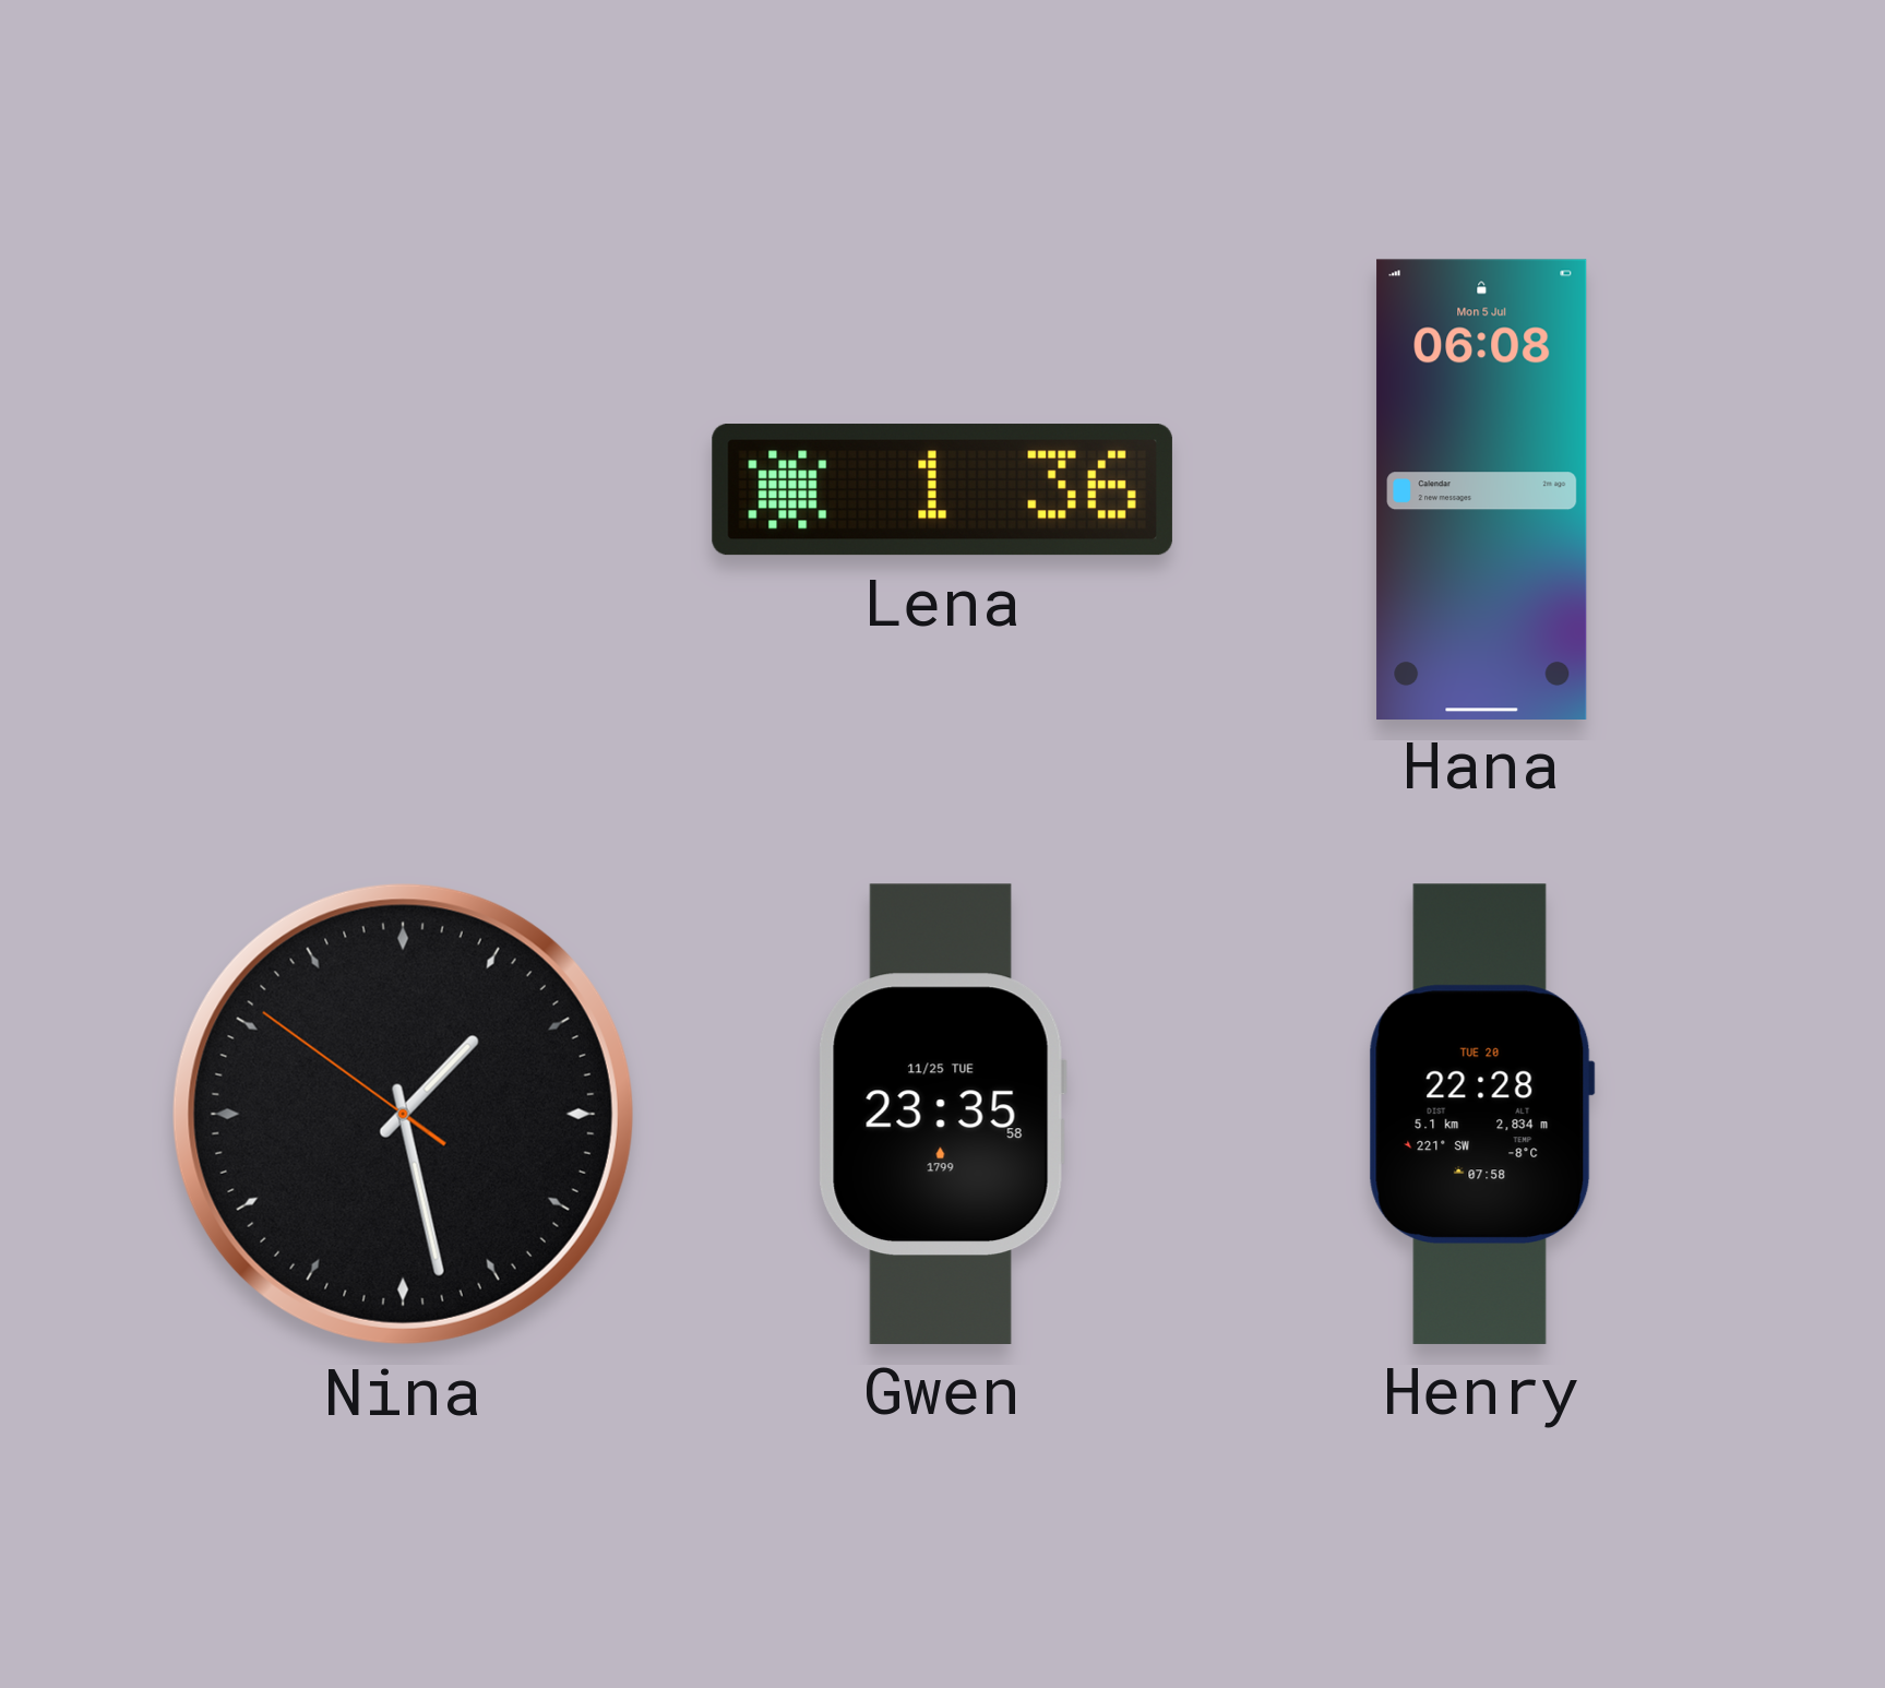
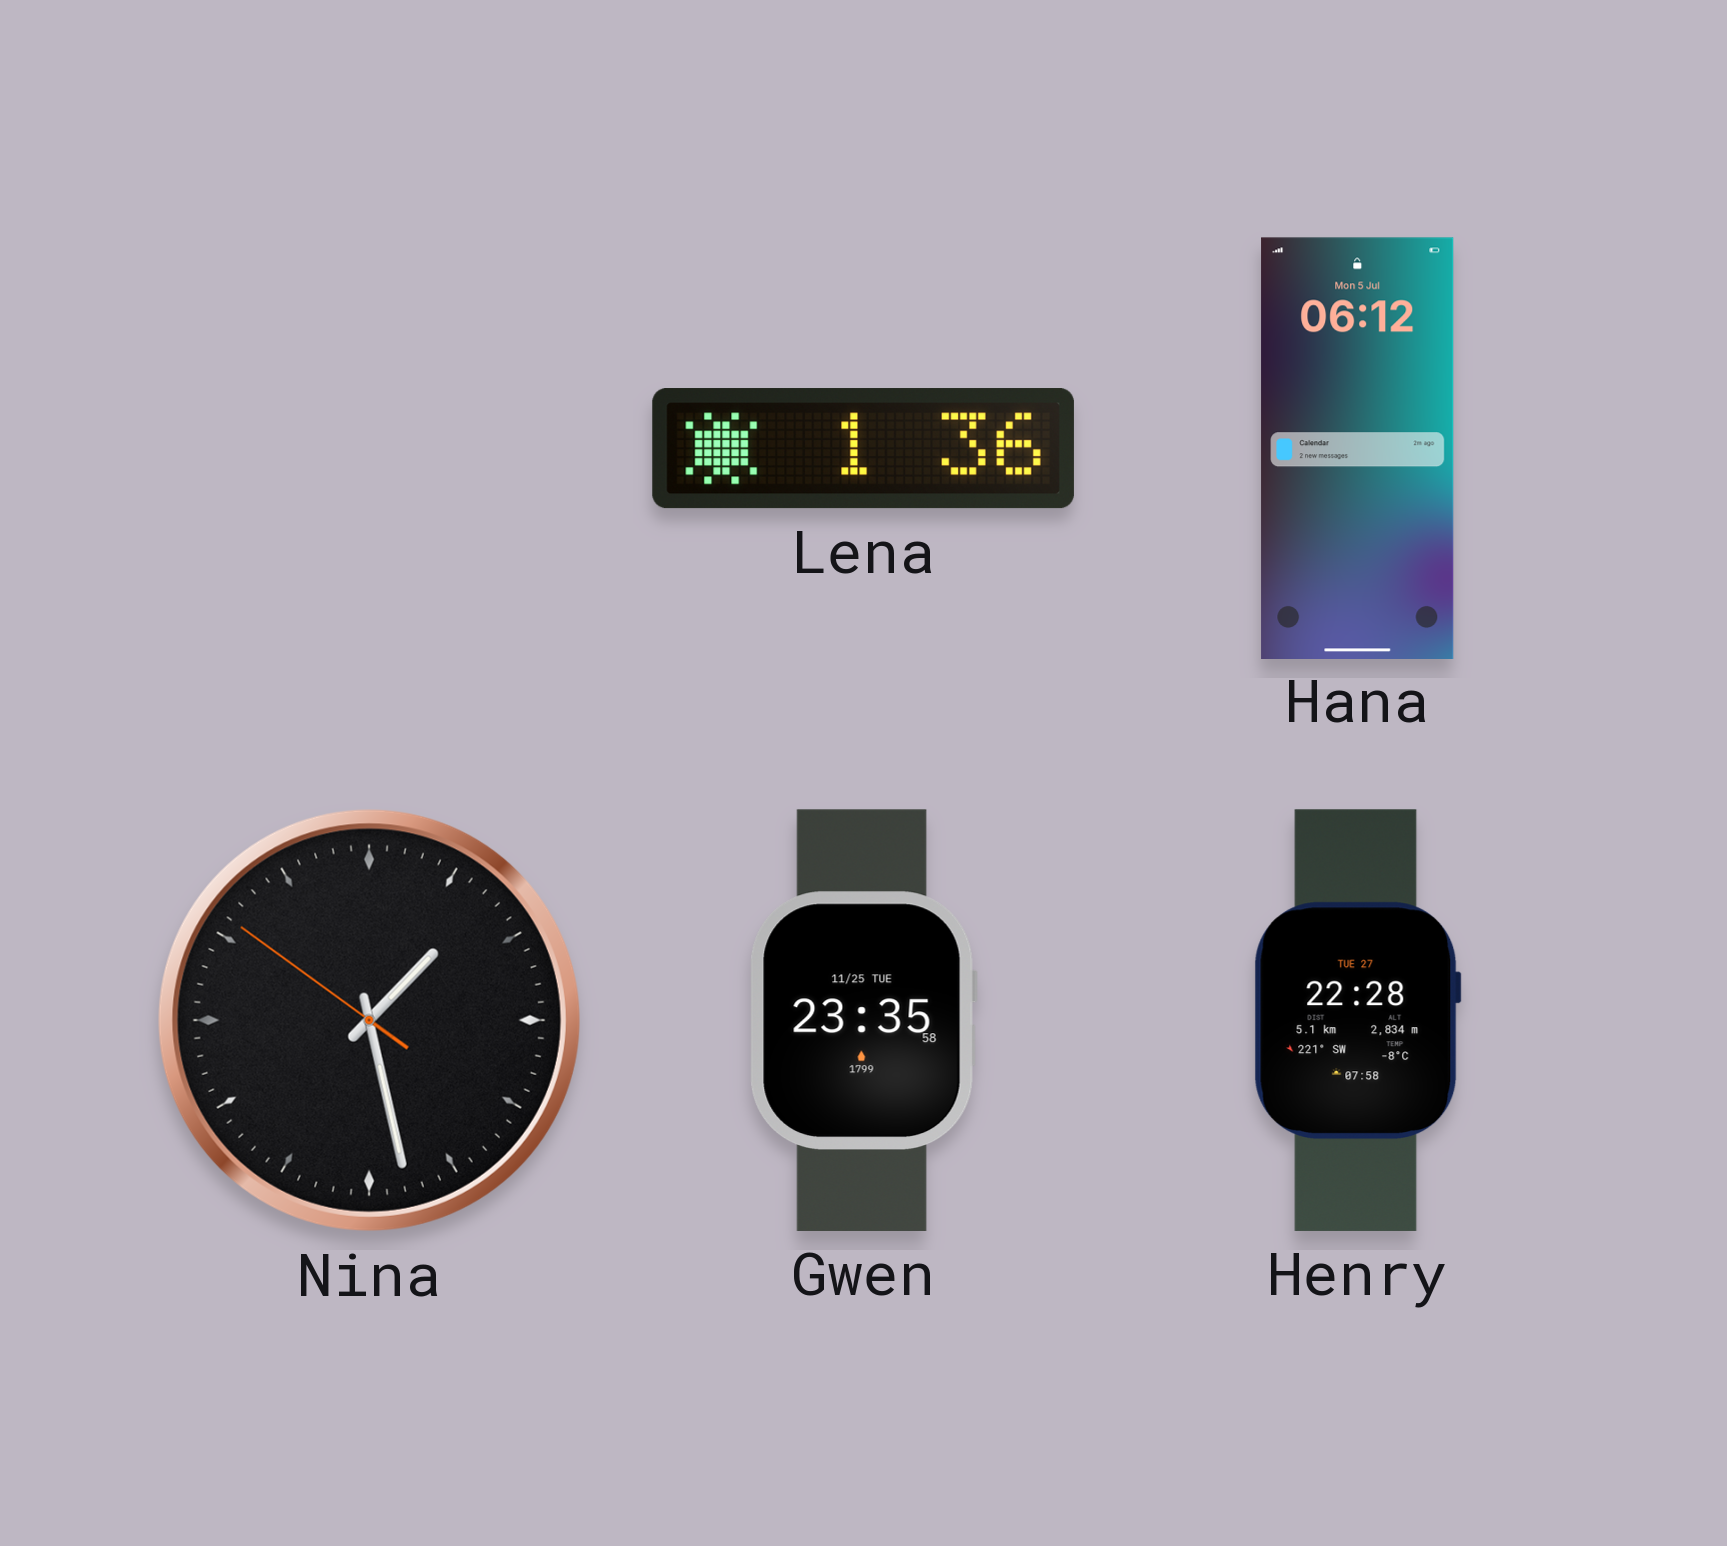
Hana: 06:08 -> 06:12 (1358, 448)
Henry date: TUE 20 -> TUE 27 (1357, 1020)
